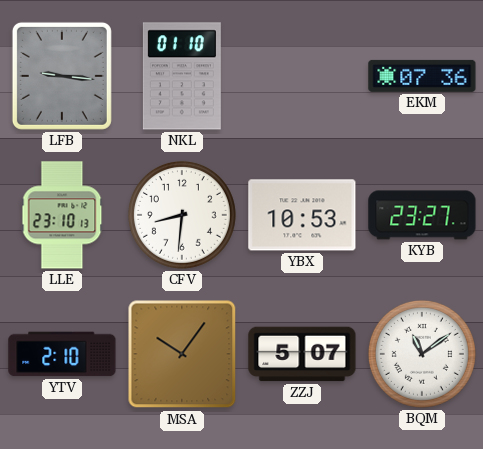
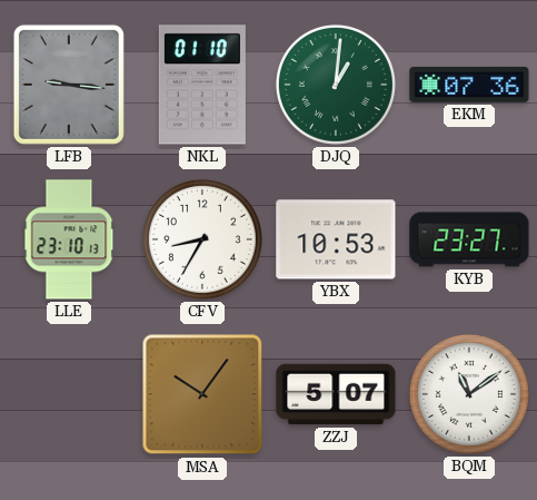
DJQ: none -> 1:01 (336, 85)
CFV: 8:31 -> 8:35 (202, 239)
YTV: 2:10 -> none (62, 354)
